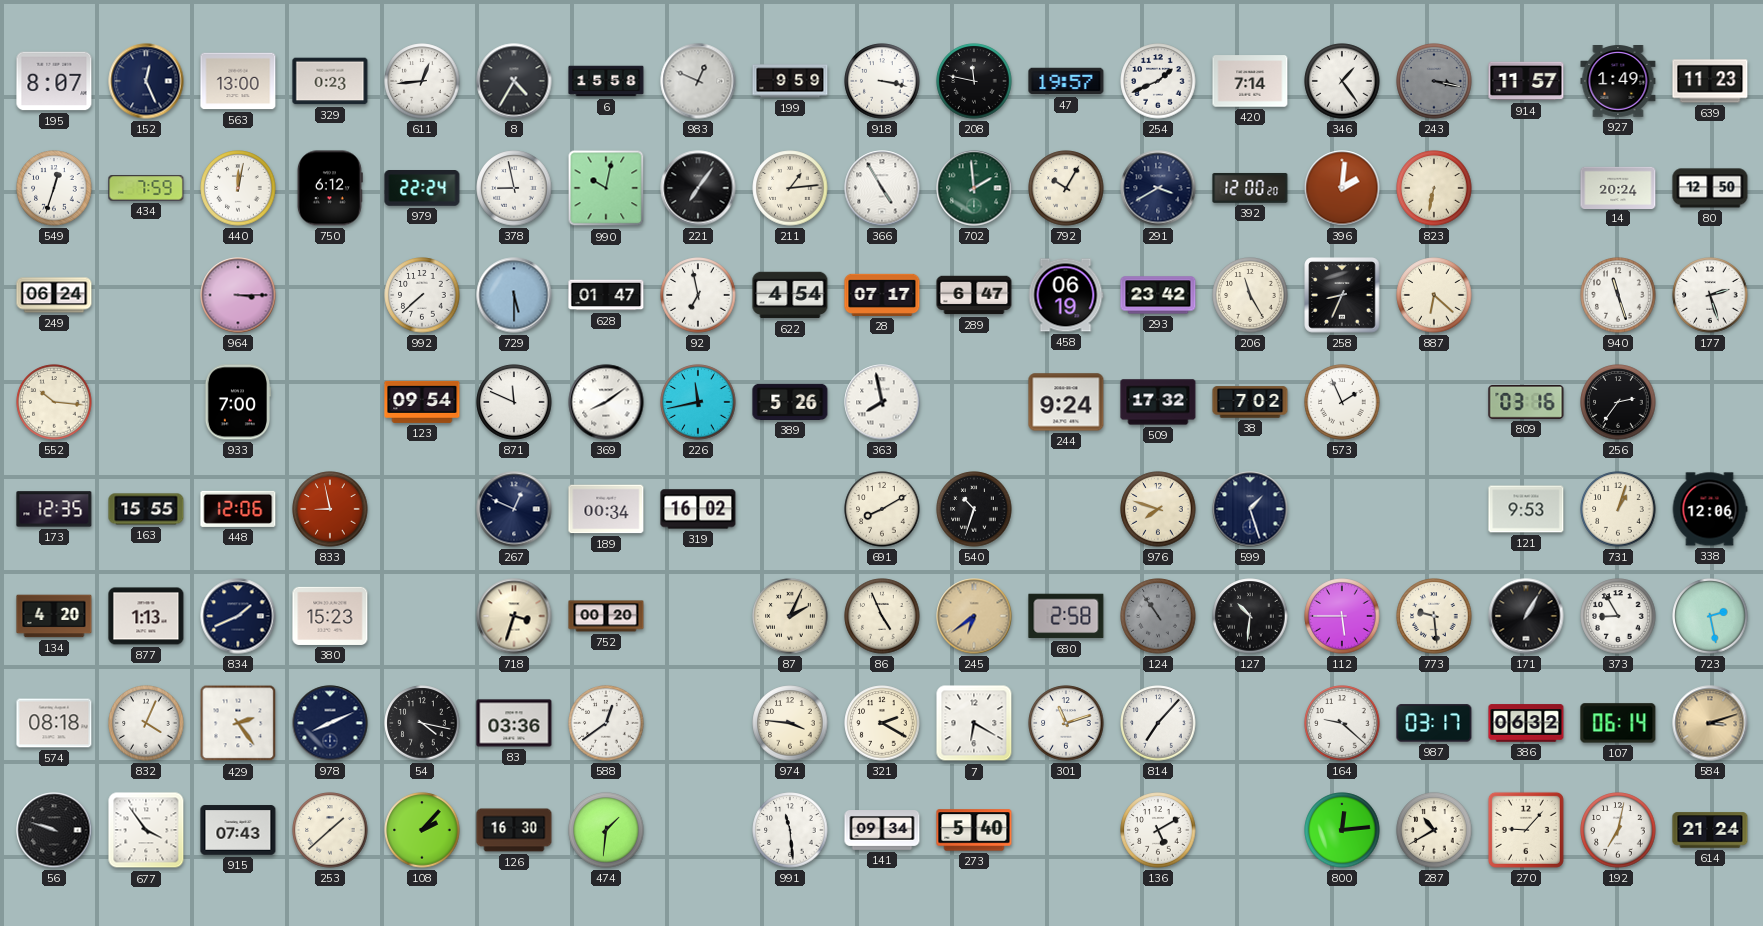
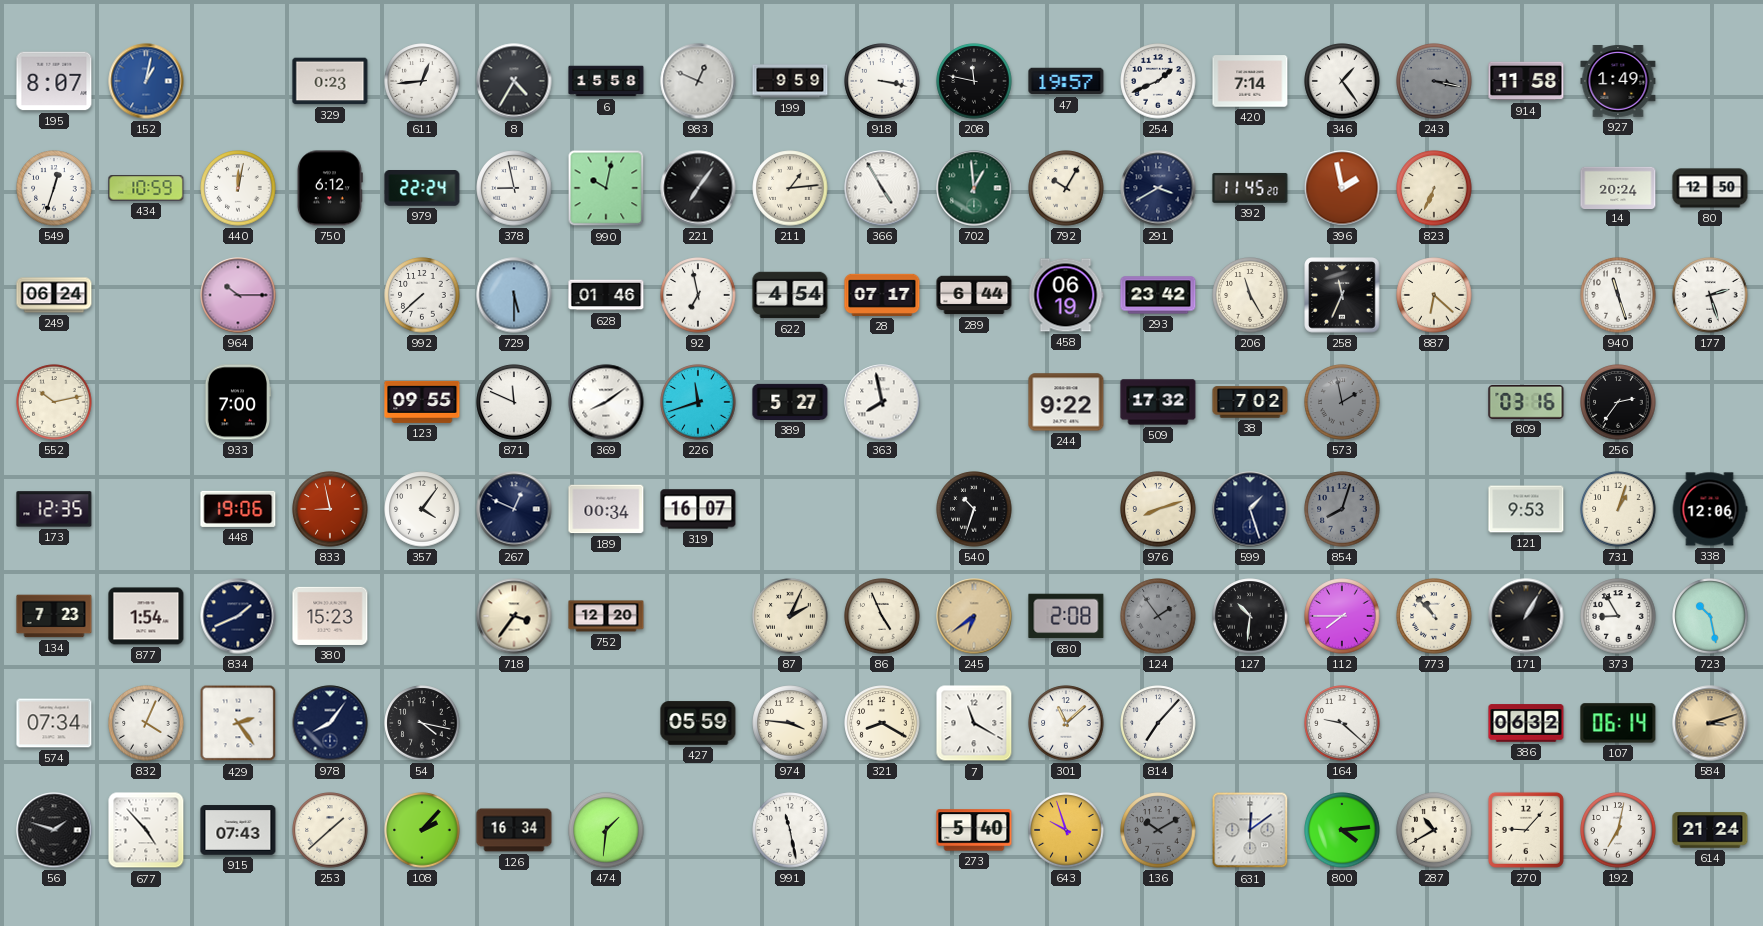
152: 12:26 -> 1:02 (146, 81)
152 dial: navy -> blue (146, 81)
563: 13:00 -> none (238, 81)
914: 11:57 -> 11:58 (1526, 81)
639: 11:23 -> none (1710, 81)
434: 7:59 -> 10:59 (146, 188)
702: 1:59 -> 12:59 (974, 188)
392: 12:00 -> 11:45 (1250, 188)
396: 2:01 -> 1:58 (1342, 188)
823: 6:32 -> 6:34 (1434, 188)
964: 3:15 -> 10:15 (238, 295)
628: 01:47 -> 01:46 (606, 295)
289: 6:47 -> 6:44 (974, 295)
258: 8:34 -> 11:34 (1342, 295)
552: 10:16 -> 10:13 (54, 402)
123: 09:54 -> 09:55 (422, 402)
226: 11:43 -> 11:42 (698, 402)
389: 5:26 -> 5:27 (790, 402)
244: 9:24 -> 9:22 (1066, 402)
573: 1:56 -> 1:58 (1342, 402)
573 dial: white -> grey (1342, 402)
163: 15:55 -> none (146, 509)
448: 12:06 -> 19:06 (238, 509)
357: none -> 4:06 (422, 509)
319: 16:02 -> 16:07 (698, 509)
691: 8:10 -> none (882, 509)
976: 7:48 -> 8:12 (1158, 509)
854: none -> 8:03 (1342, 509)
134: 4:20 -> 7:23 (54, 616)
877: 1:13 -> 1:54 (146, 616)
718: 3:33 -> 3:36 (514, 616)
752: 00:20 -> 12:20 (606, 616)
680: 2:58 -> 2:08 (1066, 616)
124: 10:54 -> 1:54 (1158, 616)
112: 5:45 -> 7:45 (1342, 616)
773: 9:29 -> 10:53 (1434, 616)
723: 2:28 -> 10:28 (1710, 616)
574: 08:18 -> 07:34 (54, 723)
978: 8:11 -> 8:06 (330, 723)
83: 03:36 -> none (514, 723)
588: 12:39 -> none (606, 723)
427: none -> 05:59 (698, 723)
321: 2:20 -> 8:20 (882, 723)
7: 6:20 -> 11:20 (974, 723)
301: 11:12 -> 11:08 (1066, 723)
987: 03:17 -> none (1434, 723)
56: 9:48 -> 1:48 (54, 830)
677: 3:54 -> 4:53 (146, 830)
126: 16:30 -> 16:34 (514, 830)
991: 11:29 -> 11:28 (790, 830)
141: 09:34 -> none (882, 830)
643: none -> 9:57 (1066, 830)
136: 5:10 -> 10:10 (1158, 830)
136 dial: white -> grey (1158, 830)
631: none -> 12:09 (1250, 830)
800: 12:14 -> 4:14 (1342, 830)
